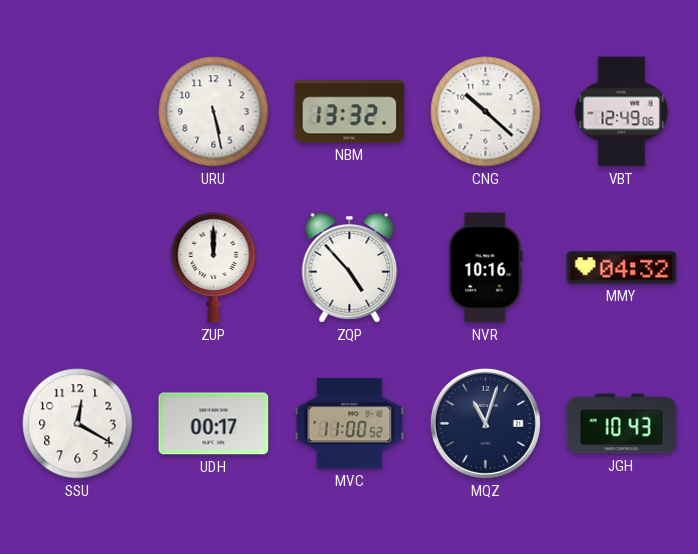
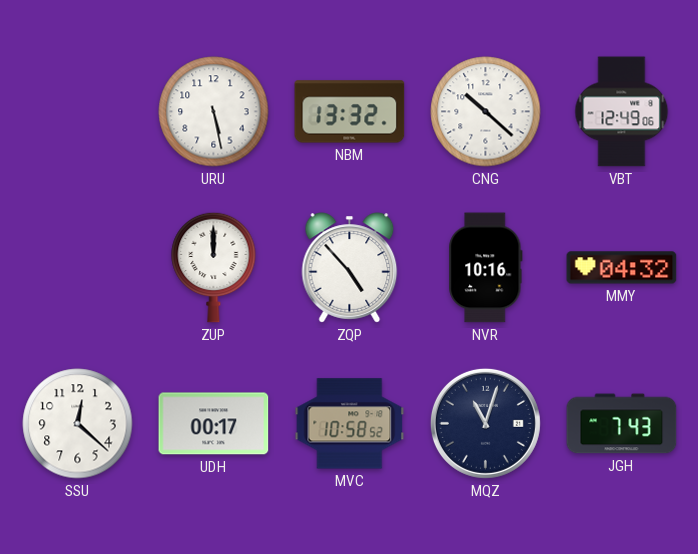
SSU: 12:20 -> 12:22 (78, 424)
MVC: 11:00 -> 10:58 (350, 424)
JGH: 10:43 -> 7:43 (622, 424)
